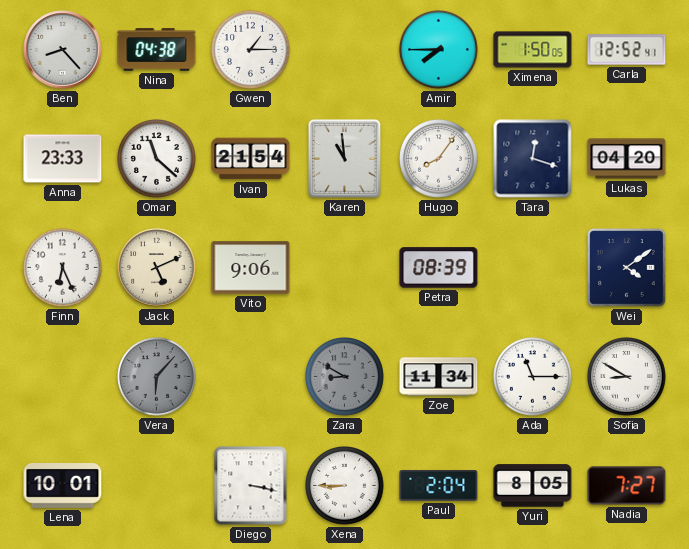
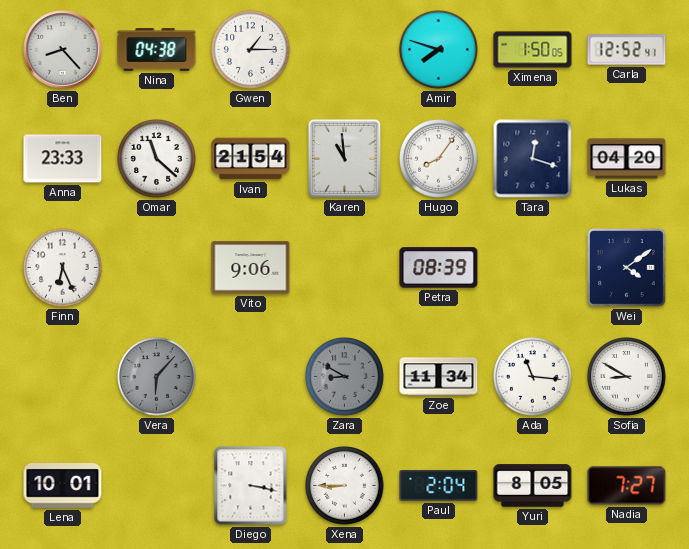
Amir: 7:45 -> 7:48 (439, 50)
Jack: 5:11 -> none (157, 268)
Ada: 11:15 -> 11:16 (533, 377)
